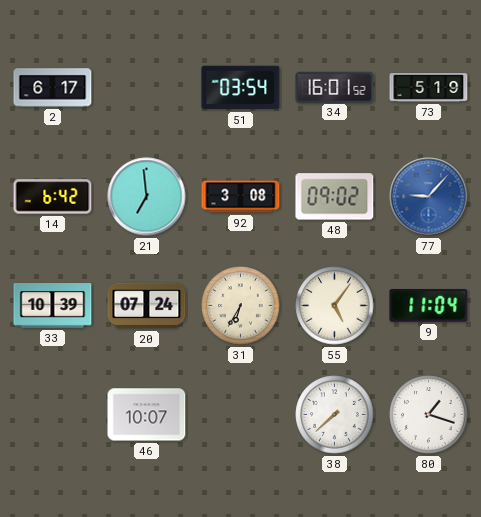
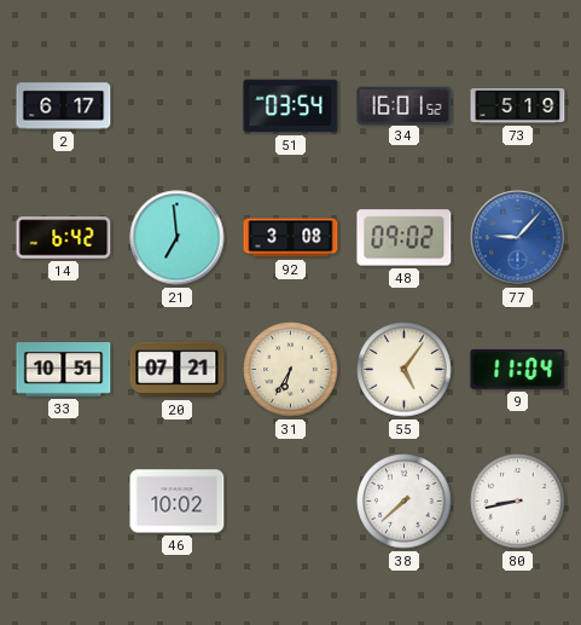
33: 10:39 -> 10:51 (64, 370)
20: 07:24 -> 07:21 (178, 370)
46: 10:07 -> 10:02 (178, 502)
80: 1:18 -> 8:43 (518, 502)
